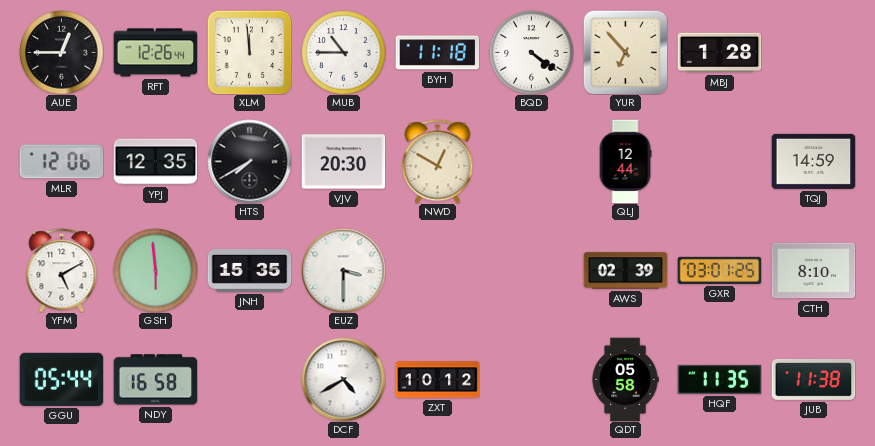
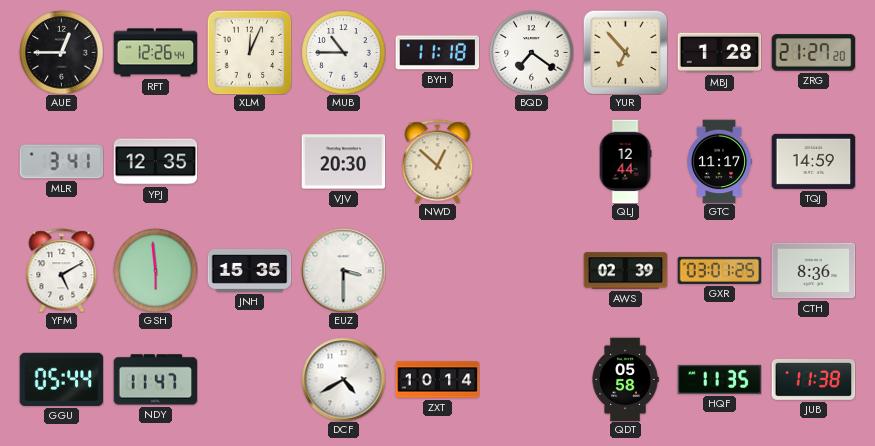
XLM: 11:59 -> 12:04 (249, 52)
BQD: 4:21 -> 7:21 (531, 52)
ZRG: none -> 21:27 (813, 53)
MLR: 12:06 -> 3:41 (61, 162)
HTS: 7:40 -> none (249, 161)
NWD: 12:50 -> 12:52 (438, 161)
GTC: none -> 11:17 (719, 161)
CTH: 8:10 -> 8:36 (813, 271)
NDY: 16:58 -> 11:47 (155, 380)
ZXT: 10:12 -> 10:14 (437, 380)
